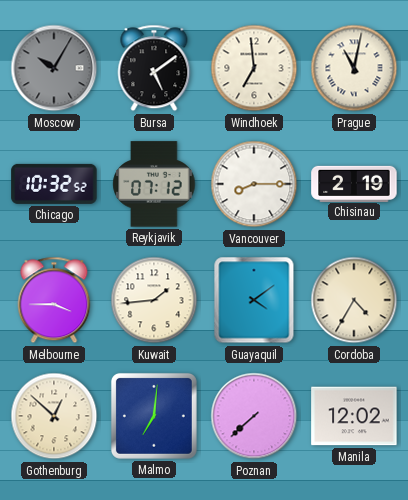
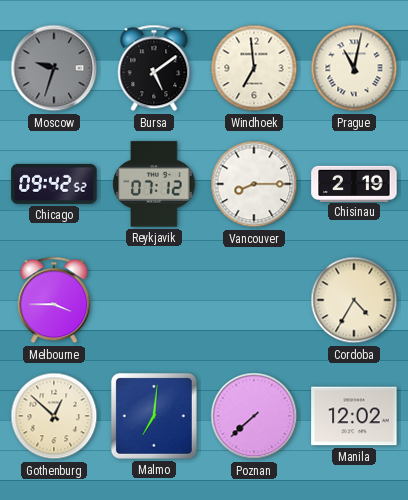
Moscow: 10:05 -> 9:33 (54, 68)
Chicago: 10:32 -> 09:42 (54, 184)
Kuwait: 1:44 -> none (154, 300)
Guayaquil: 4:09 -> none (254, 300)
